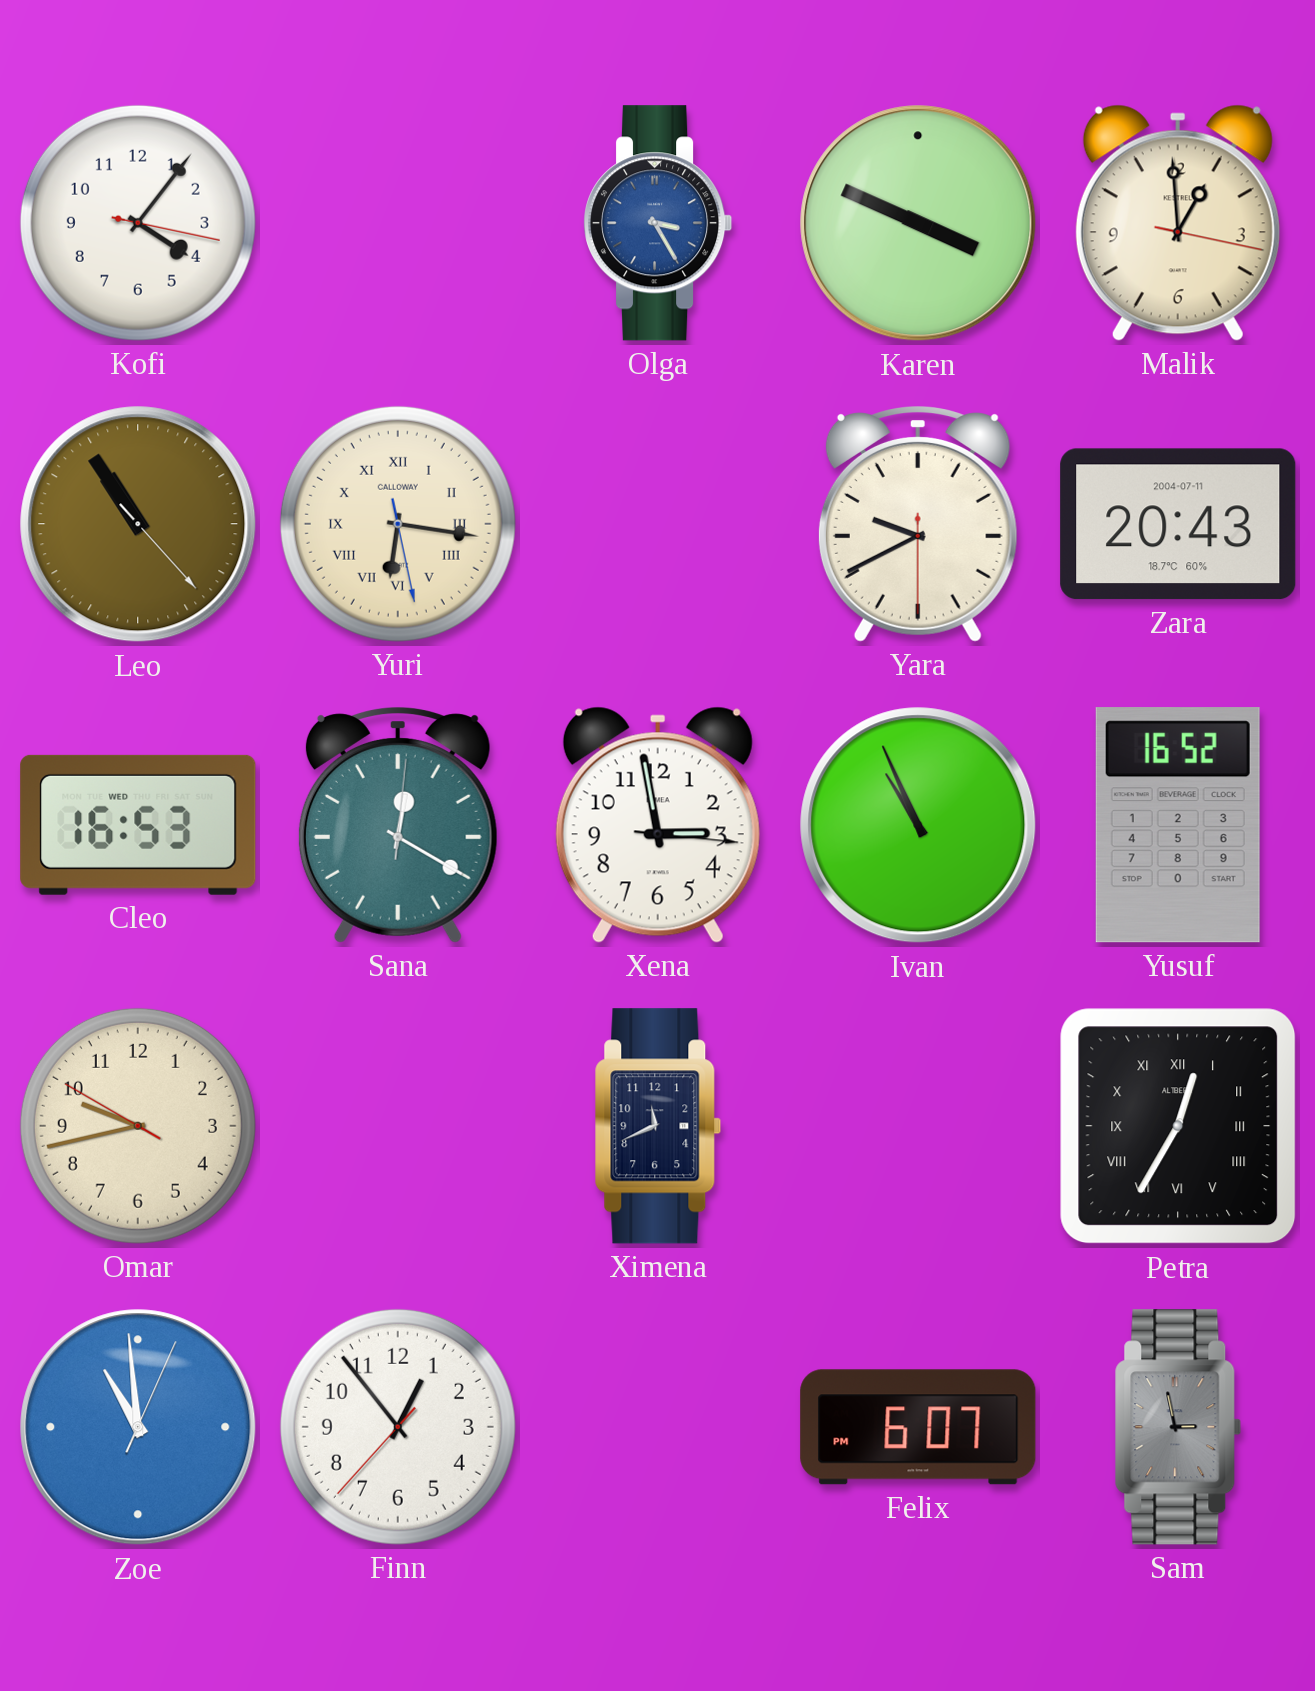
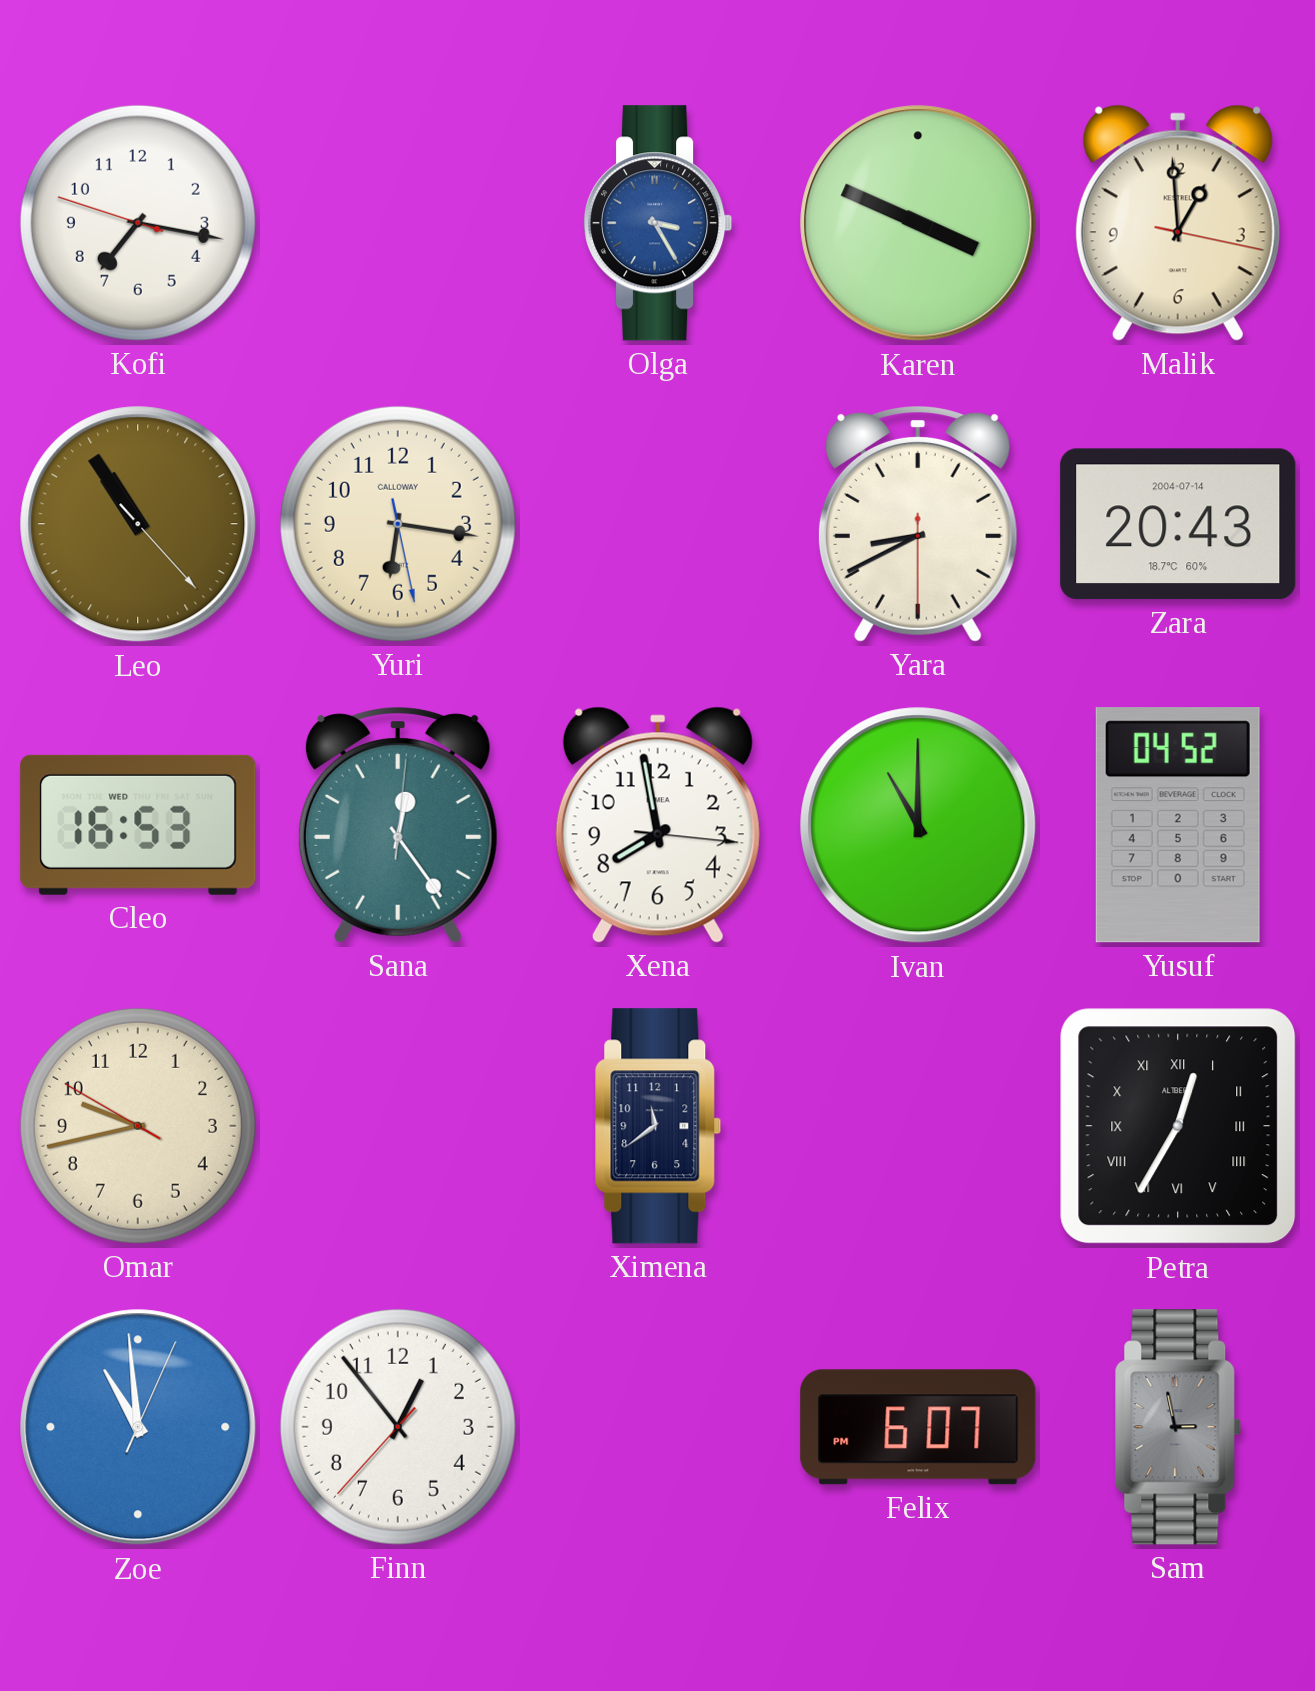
Kofi: 4:06 -> 7:16 (138, 223)
Yuri numerals: Roman -> Arabic (398, 524)
Yara: 9:40 -> 8:40 (918, 524)
Zara date: 2004-07-11 -> 2004-07-14 (1178, 524)
Sana: 12:20 -> 12:24 (398, 825)
Xena: 2:58 -> 7:58 (658, 825)
Ivan: 10:56 -> 11:00 (918, 825)
Yusuf: 16:52 -> 04:52 (1178, 825)
Ximena: 11:41 -> 11:39 (658, 1126)
